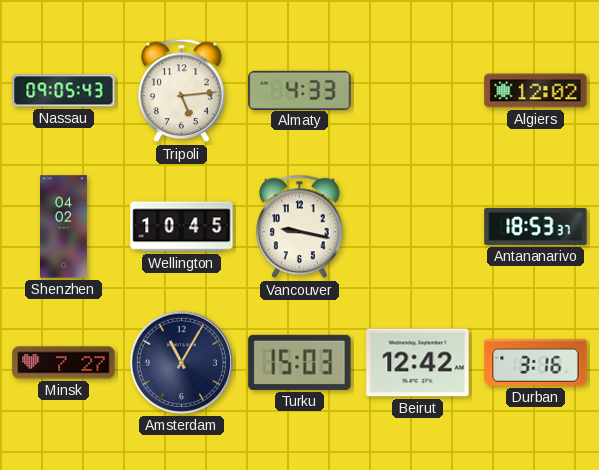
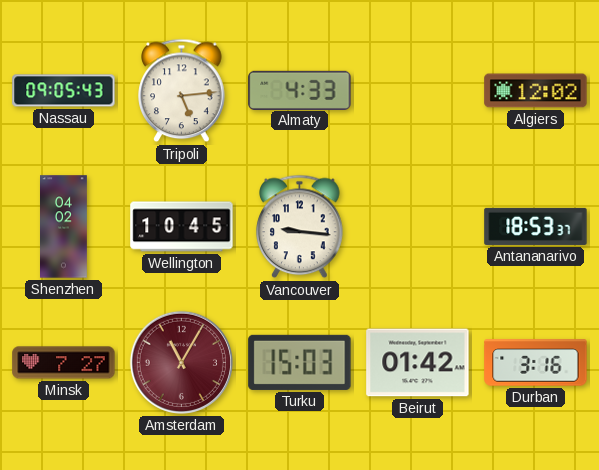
Vancouver: 9:17 -> 9:16 (300, 227)
Amsterdam dial: navy -> burgundy (181, 362)
Beirut: 12:42 -> 01:42 (418, 363)
